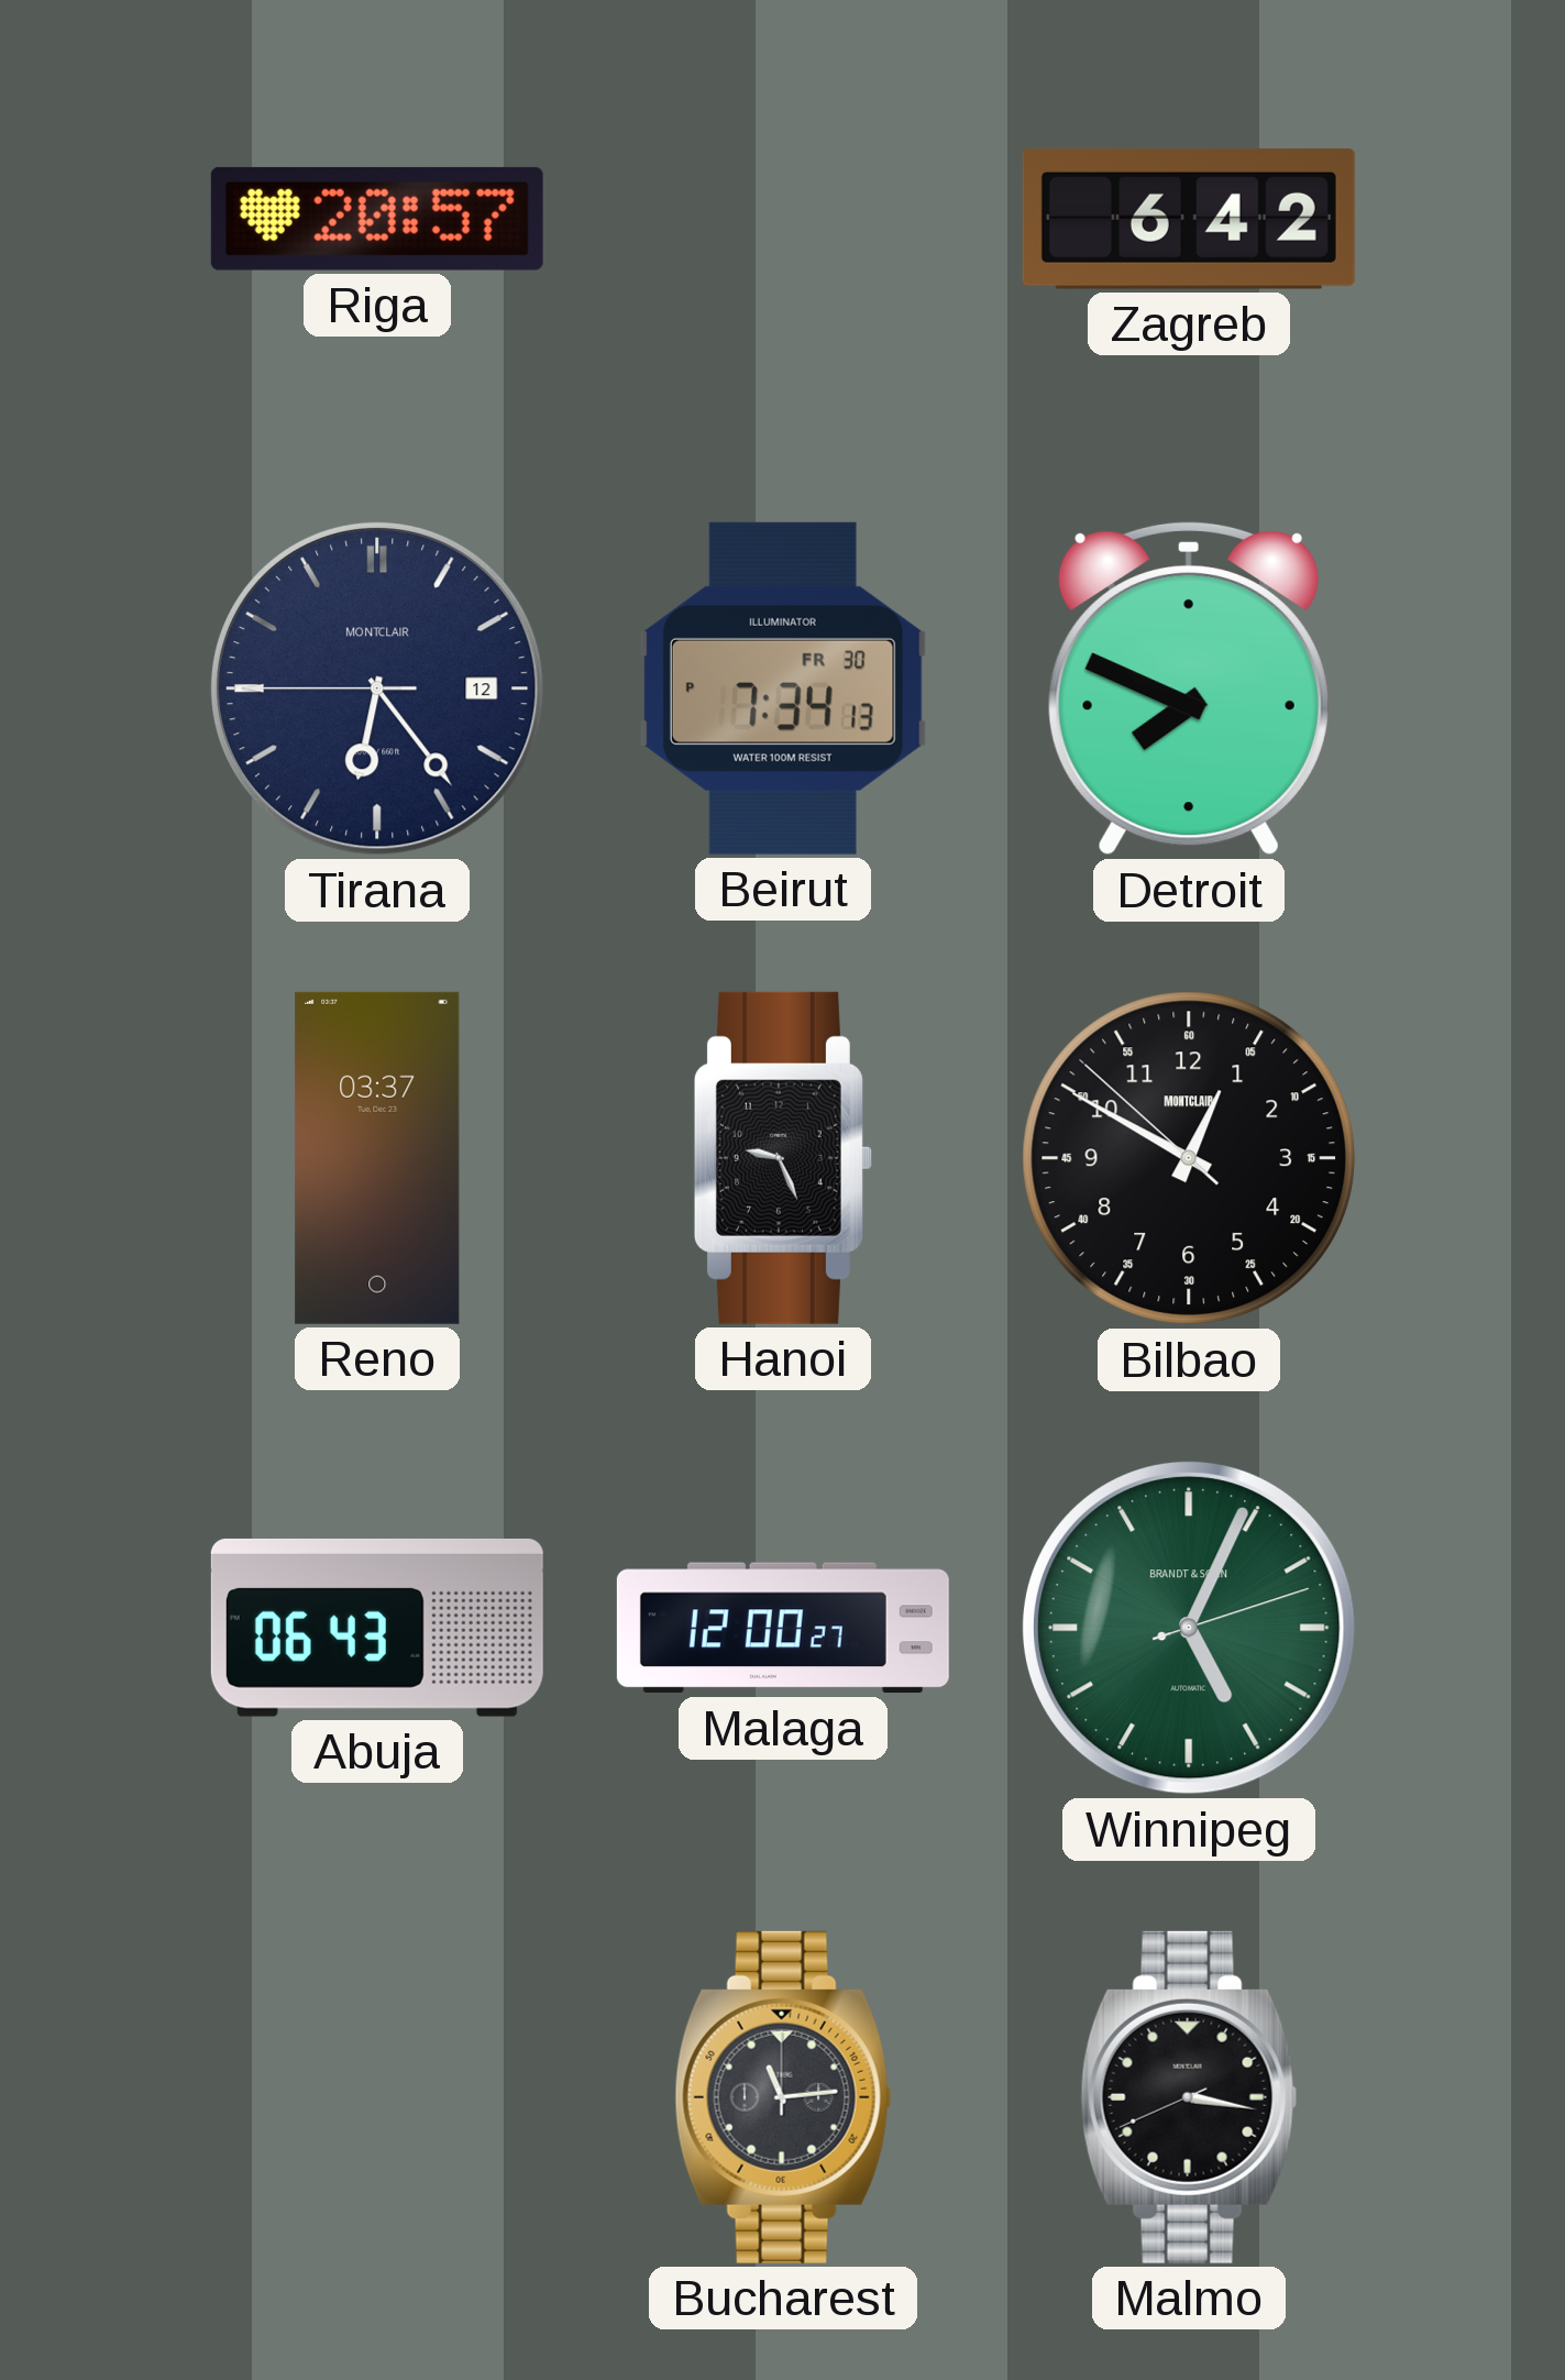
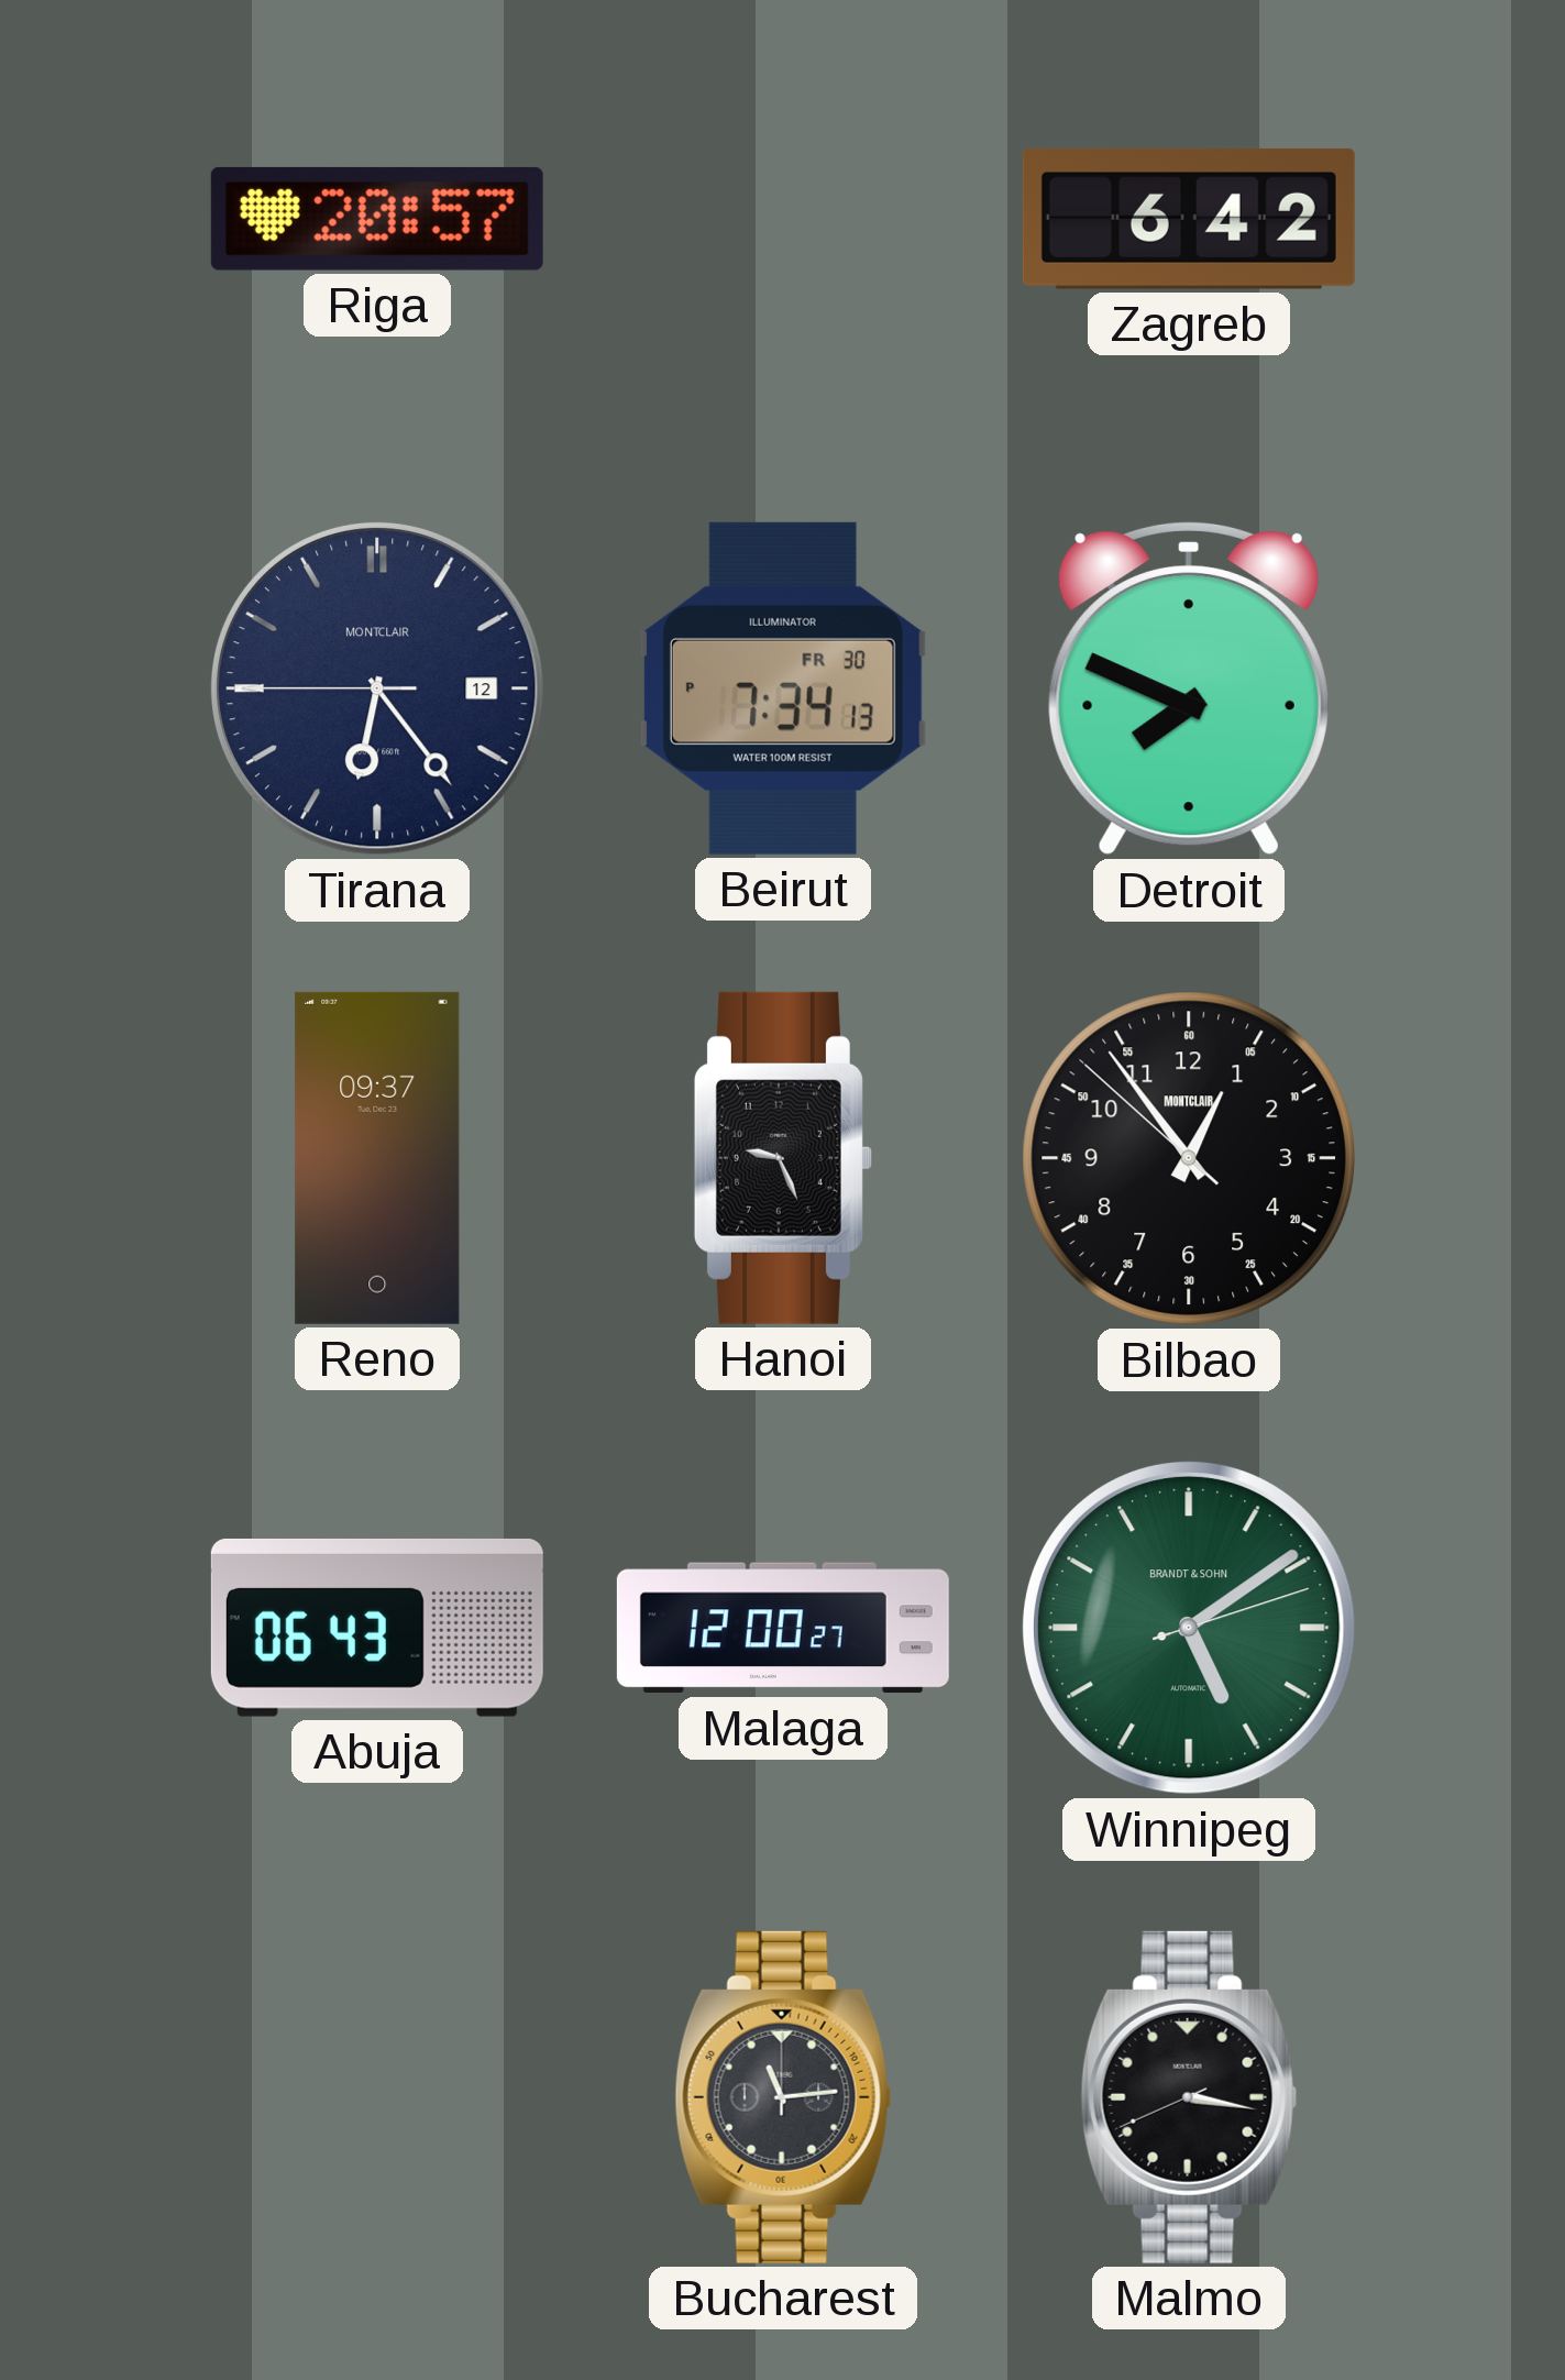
Reno: 03:37 -> 09:37 (377, 1158)
Bilbao: 12:49 -> 12:53 (1189, 1158)
Winnipeg: 5:04 -> 5:09 (1189, 1628)
